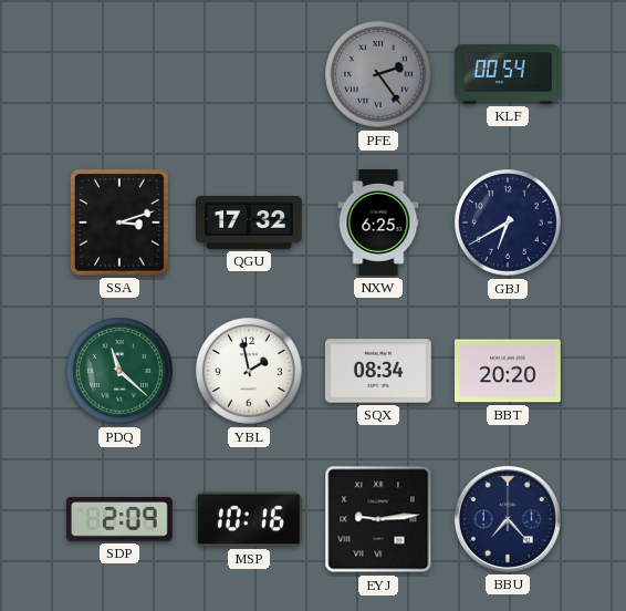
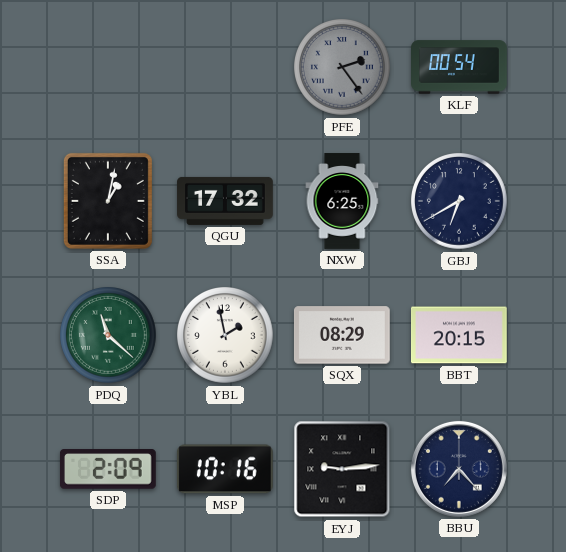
SSA: 3:12 -> 1:02 (108, 201)
SQX: 08:34 -> 08:29 (342, 335)
BBT: 20:20 -> 20:15 (460, 335)
